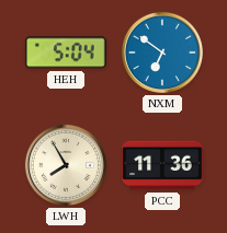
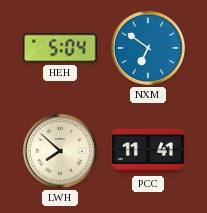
LWH: 7:55 -> 7:52 (60, 151)
PCC: 11:36 -> 11:41 (148, 151)
